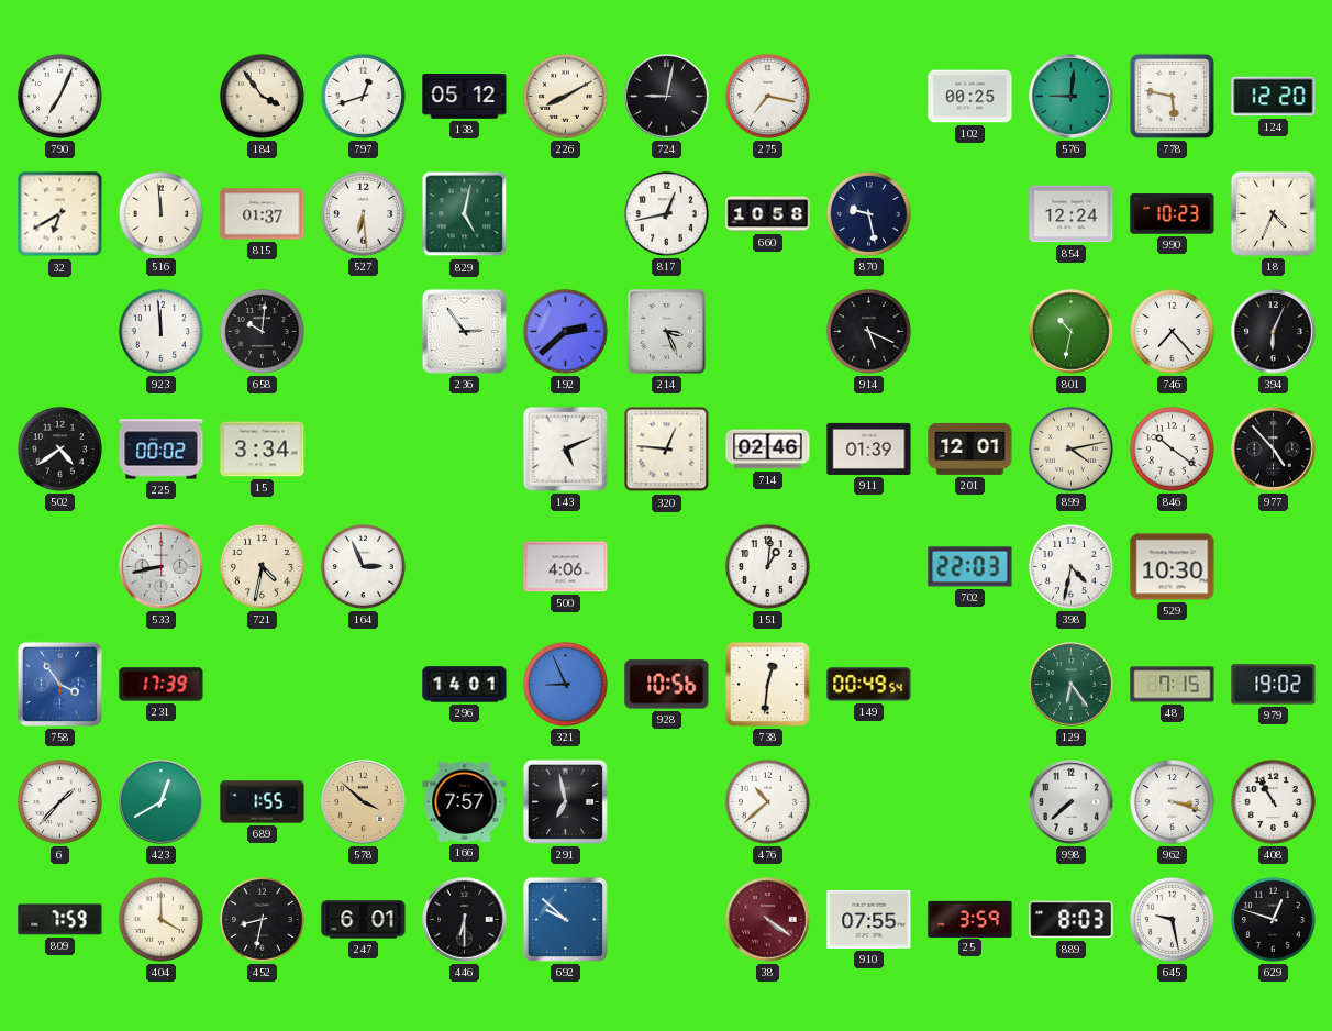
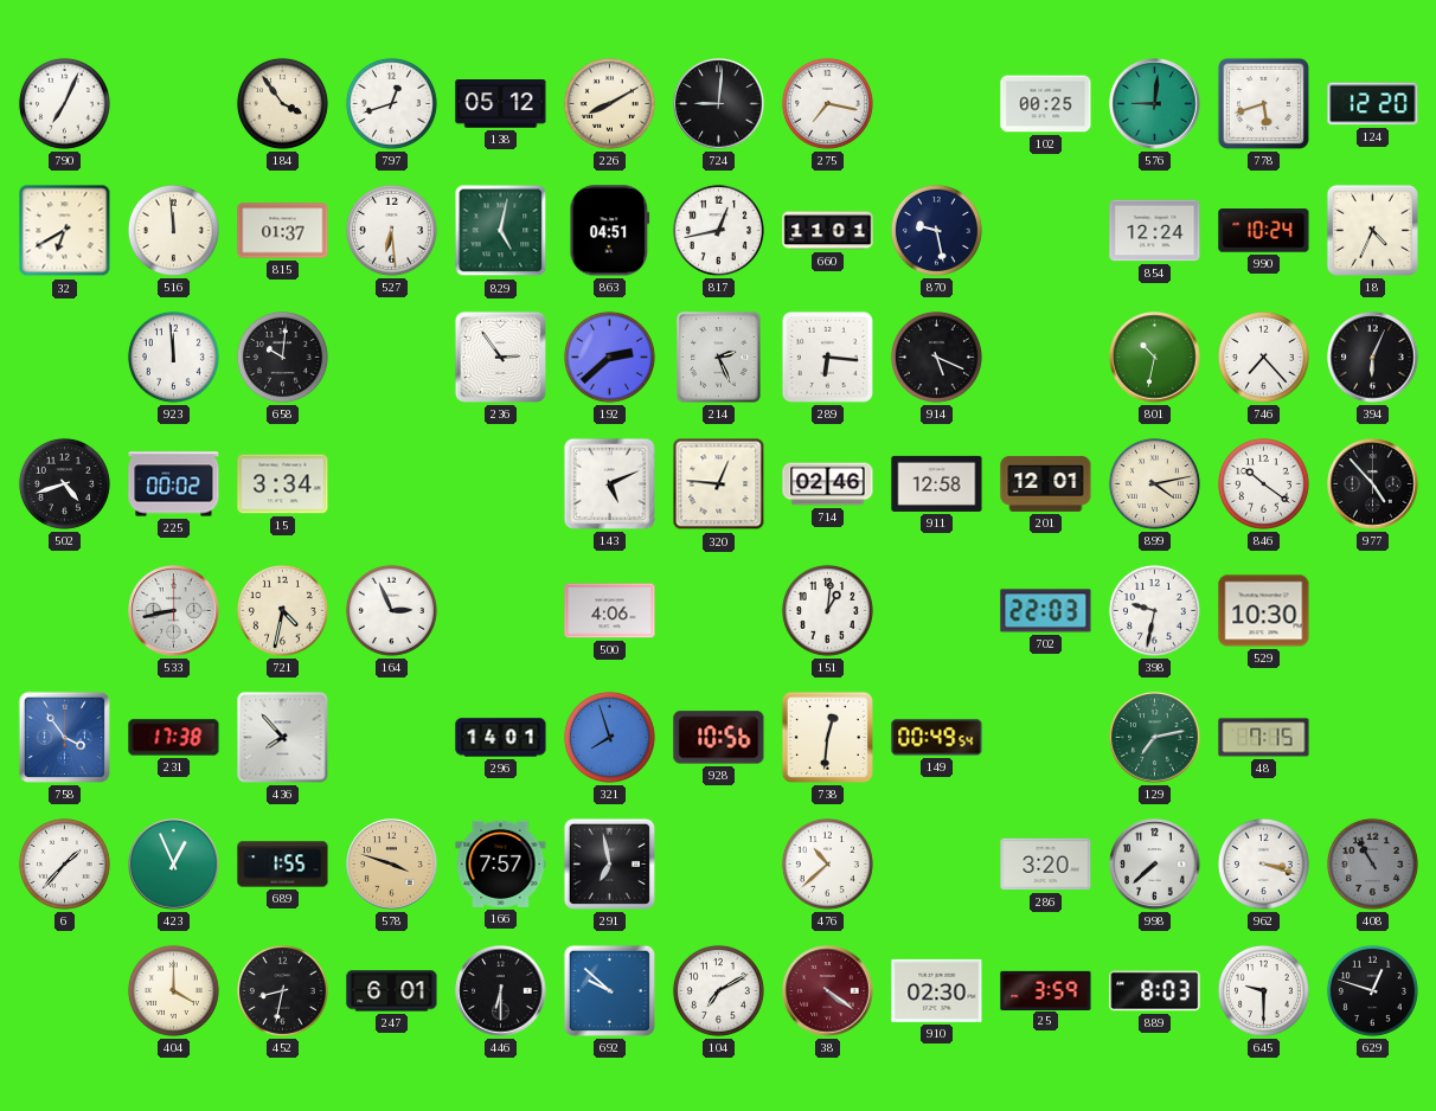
724: 9:02 -> 9:01 (719, 104)
778: 5:47 -> 5:42 (1263, 103)
863: none -> 04:51 (610, 231)
660: 10:58 -> 11:01 (828, 231)
990: 10:23 -> 10:24 (1264, 231)
214: 3:26 -> 2:26 (719, 358)
289: none -> 6:16 (827, 357)
502: 4:39 -> 4:42 (64, 483)
911: 01:39 -> 12:58 (937, 483)
398: 4:32 -> 9:32 (1154, 610)
231: 17:39 -> 17:38 (174, 738)
436: none -> 7:53 (283, 738)
321: 8:56 -> 7:57 (609, 737)
129: 6:24 -> 7:13 (1155, 738)
979: 19:02 -> none (1274, 685)
423: 12:40 -> 12:56 (174, 865)
578: 3:52 -> 3:48 (392, 865)
286: none -> 3:20 (1046, 865)
408 dial: white -> grey (1372, 863)
809: 7:59 -> none (60, 920)
104: none -> 7:10 (718, 990)
910: 07:55 -> 02:30 (937, 990)
645: 9:28 -> 9:30 (1263, 990)
